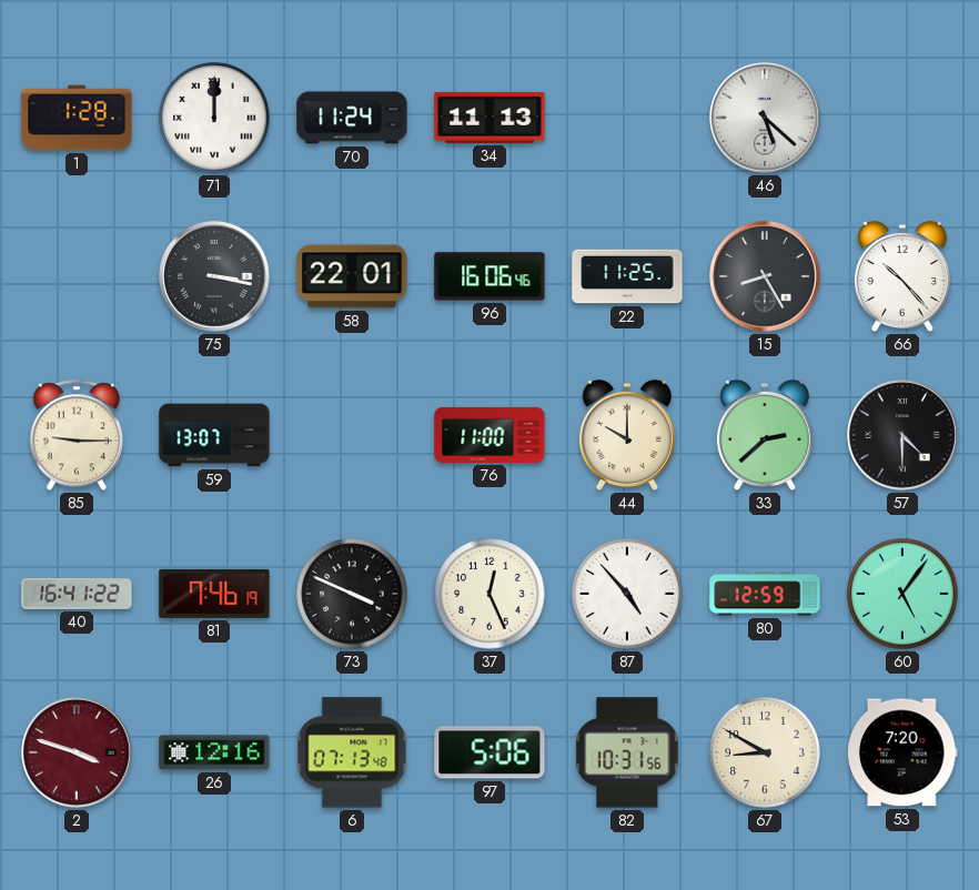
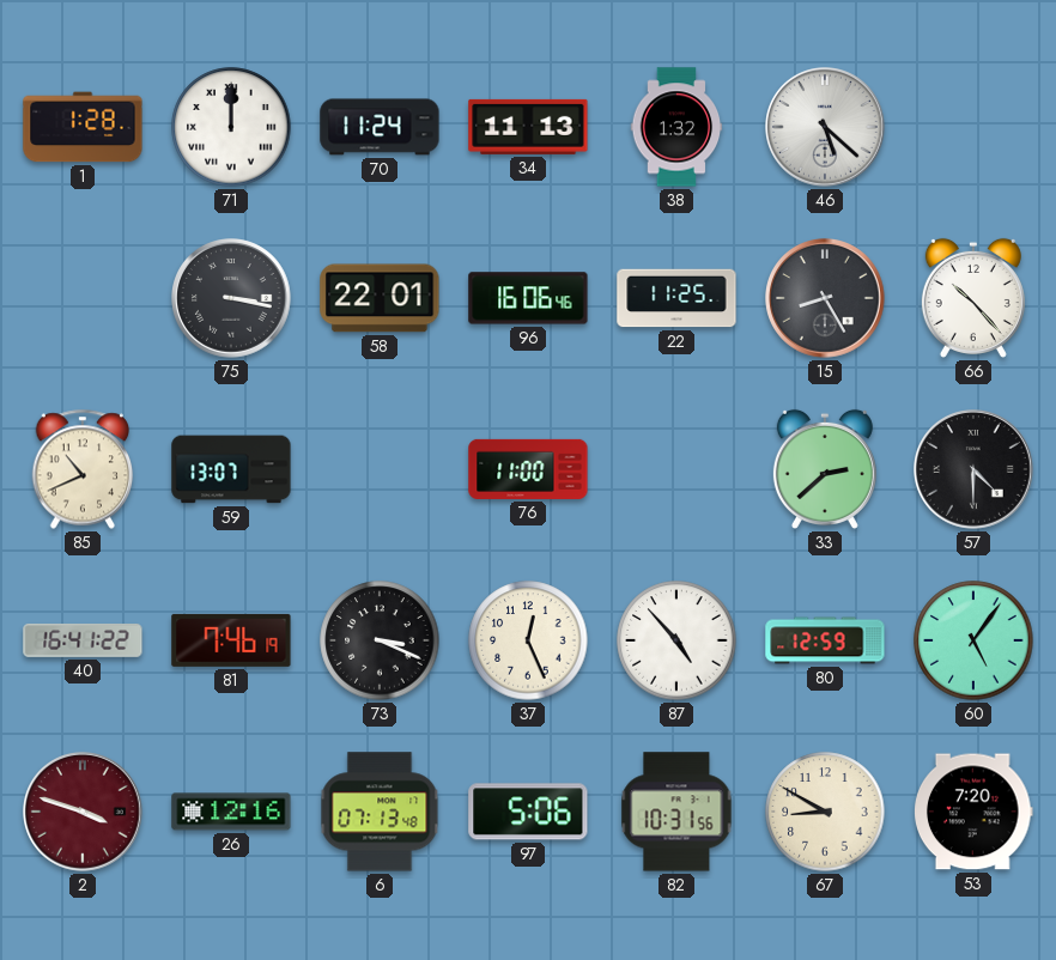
38: none -> 1:32 (676, 127)
85: 9:15 -> 10:41 (83, 469)
44: 10:00 -> none (627, 435)
73: 3:49 -> 3:19 (380, 640)
